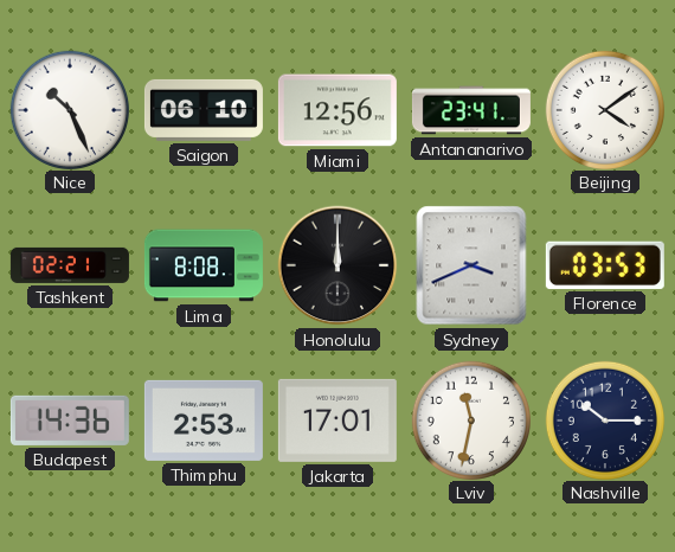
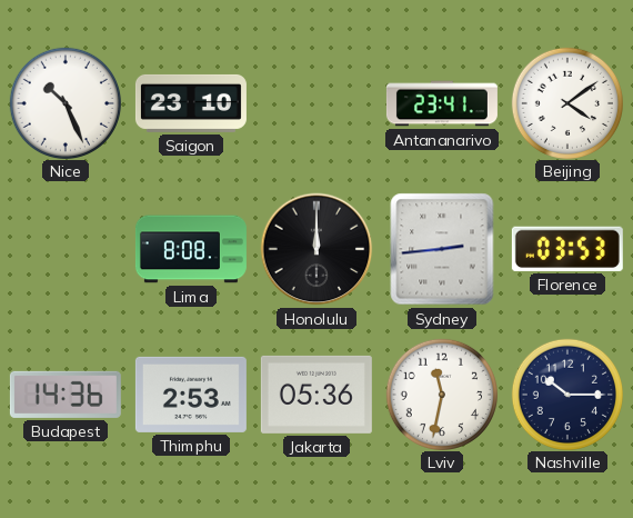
Saigon: 06:10 -> 23:10 (191, 103)
Miami: 12:56 -> none (337, 110)
Tashkent: 02:21 -> none (70, 265)
Sydney: 3:41 -> 2:44 (442, 249)
Jakarta: 17:01 -> 05:36 (316, 395)
